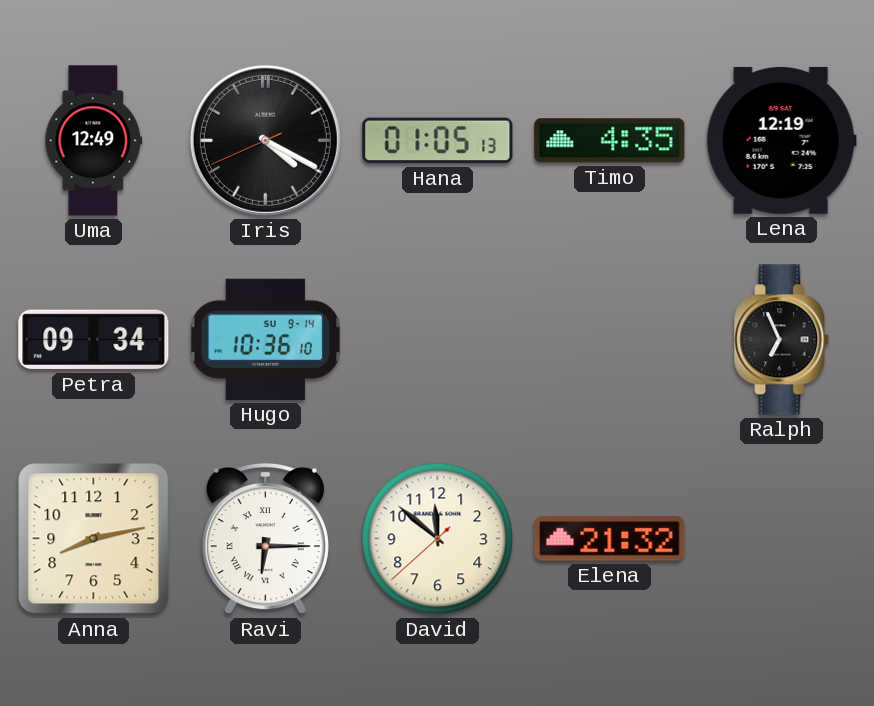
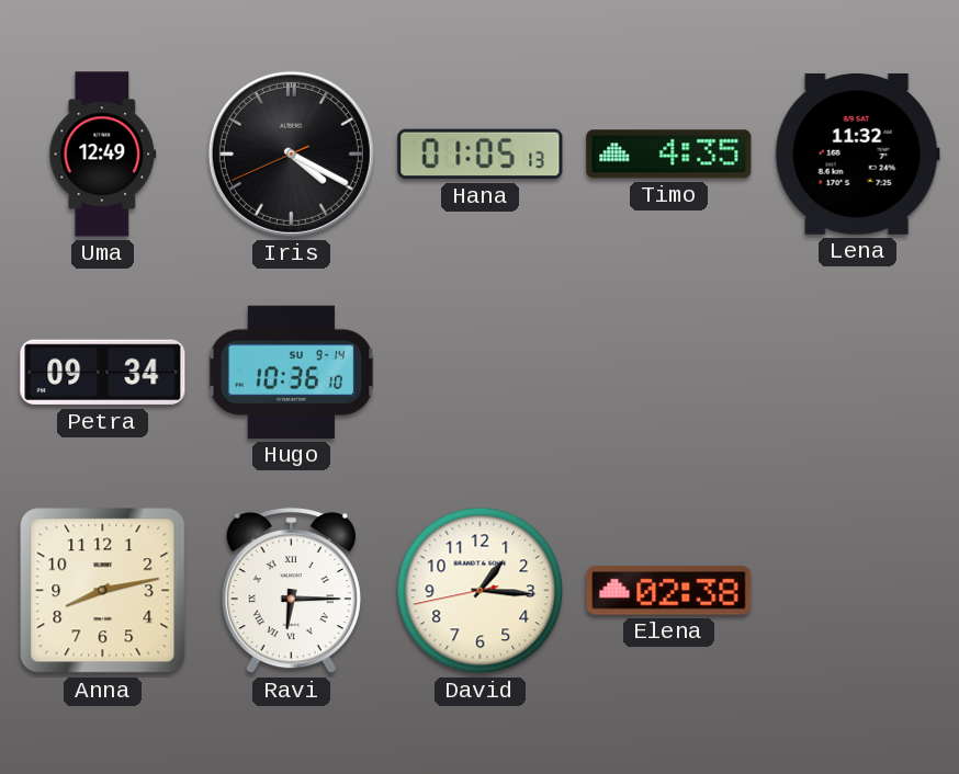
Lena: 12:19 -> 11:32 (857, 153)
Ralph: 6:56 -> none (782, 340)
David: 11:51 -> 1:15 (481, 591)
Elena: 21:32 -> 02:38 (669, 591)
